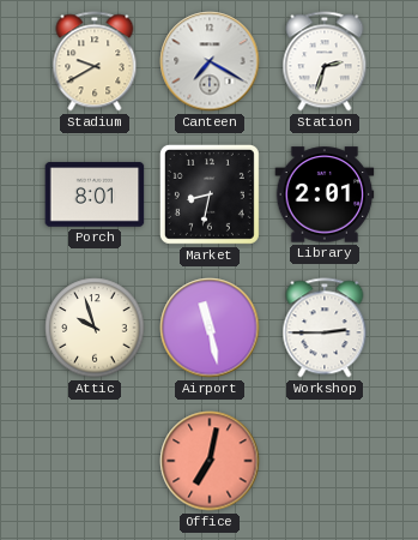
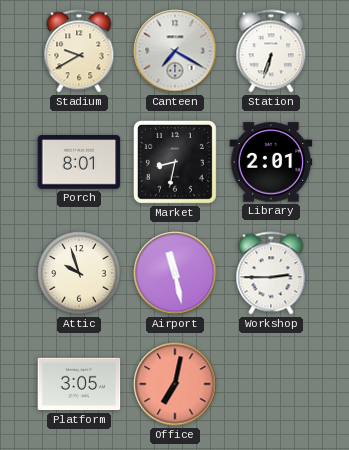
Station: 2:33 -> 6:33 (271, 51)
Platform: none -> 3:05 (79, 384)
